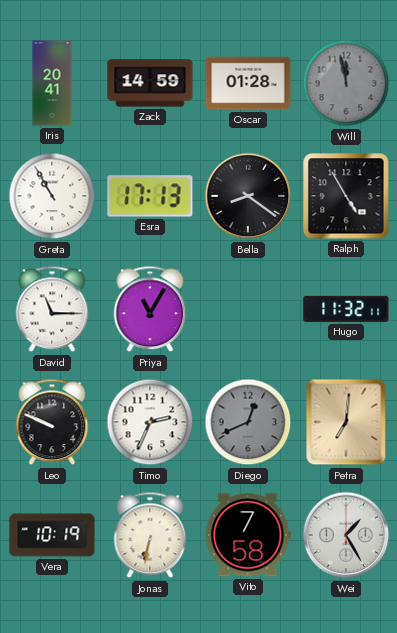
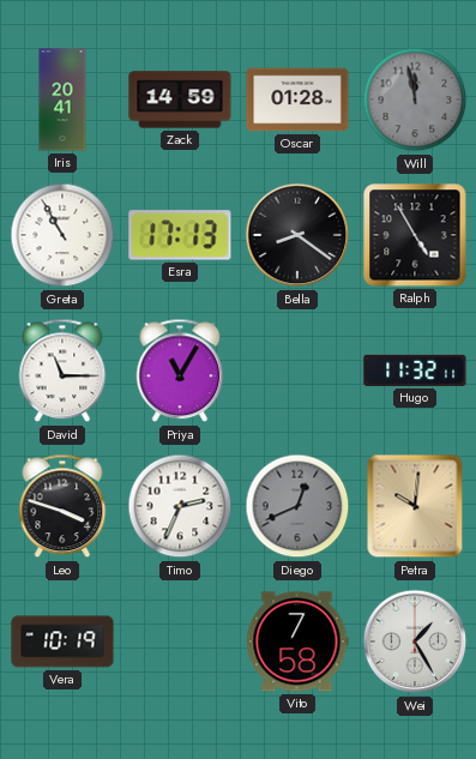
Leo: 9:49 -> 3:48 (62, 506)
Petra: 7:01 -> 10:01 (415, 506)
Jonas: 6:32 -> none (150, 535)
